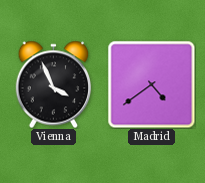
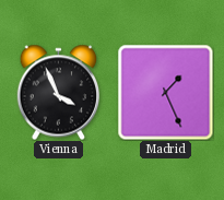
Madrid: 4:39 -> 1:26 (165, 92)
